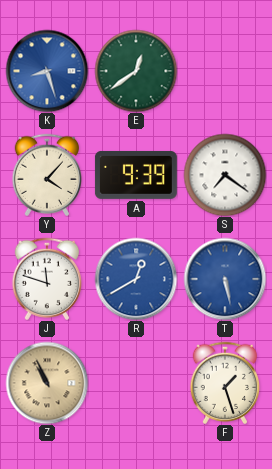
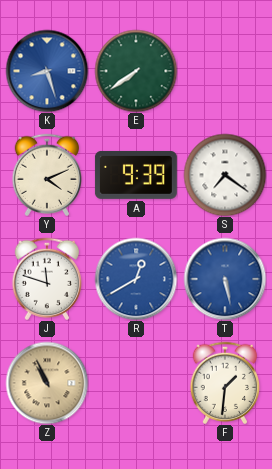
E: 12:39 -> 7:39 (136, 71)
Y: 4:07 -> 4:11 (46, 174)
F: 1:27 -> 1:31 (224, 382)
